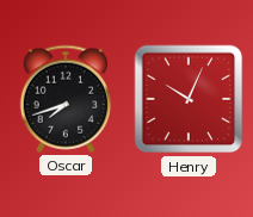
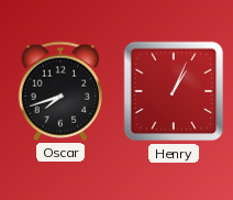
Henry: 10:04 -> 1:04 (174, 91)
